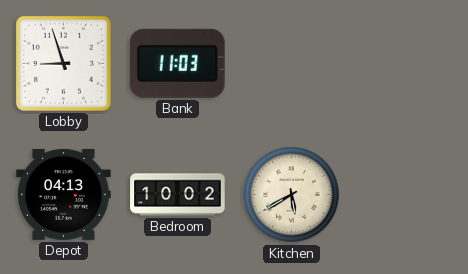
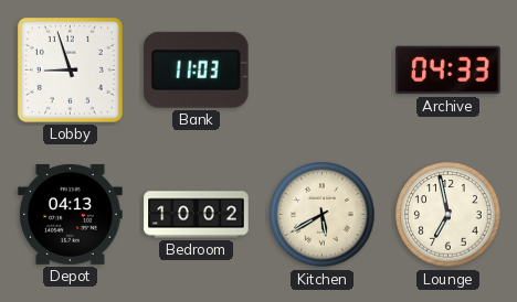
Archive: none -> 04:33 (449, 71)
Lounge: none -> 6:58 (449, 215)
